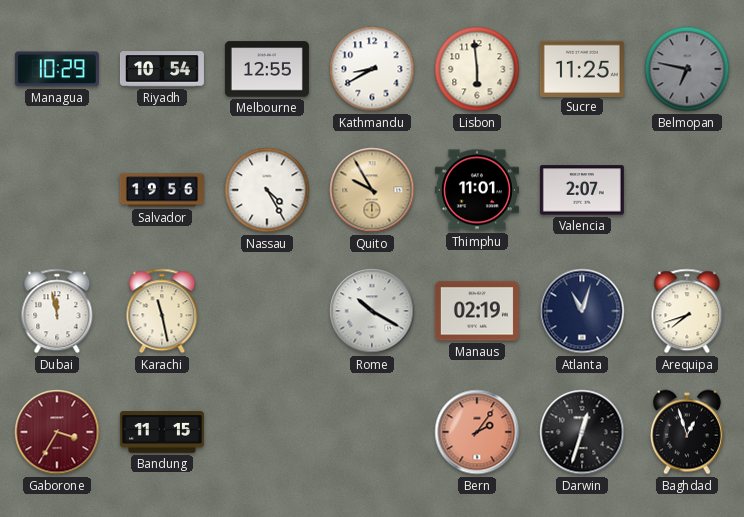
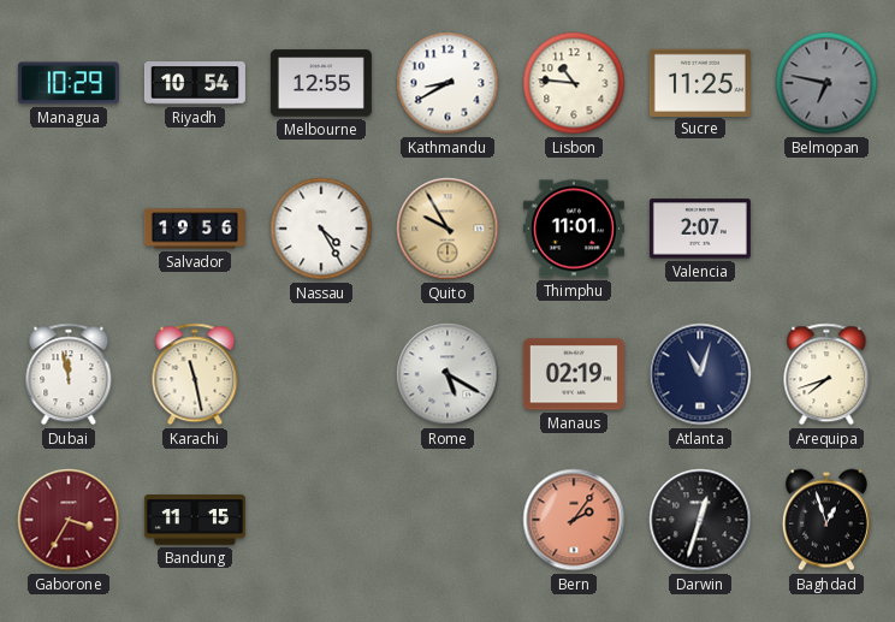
Lisbon: 5:59 -> 10:46 (574, 83)
Rome: 10:20 -> 5:20 (447, 374)
